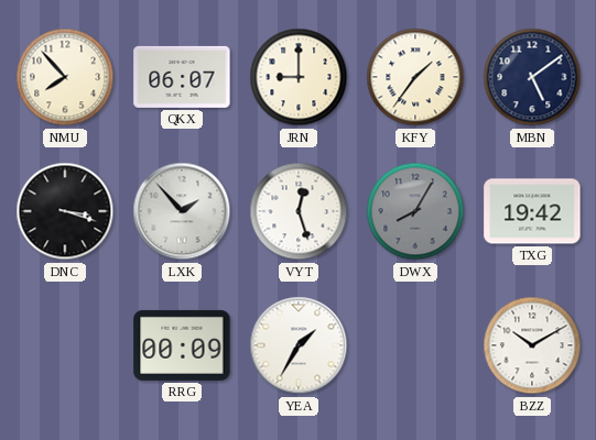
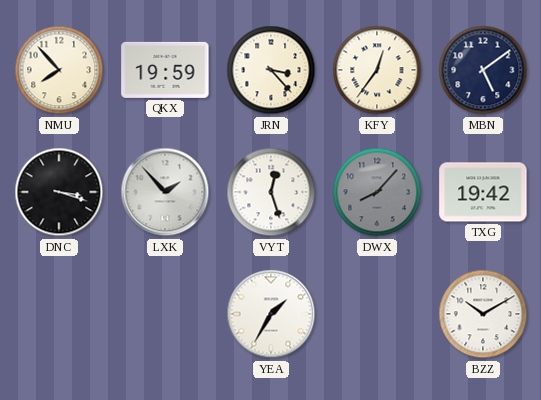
QKX: 06:07 -> 19:59 (165, 70)
JRN: 9:00 -> 3:23 (271, 70)
KFY: 1:36 -> 12:36 (377, 70)
DWX: 8:05 -> 8:07 (377, 192)
RRG: 00:09 -> none (182, 345)
